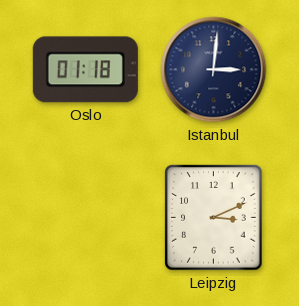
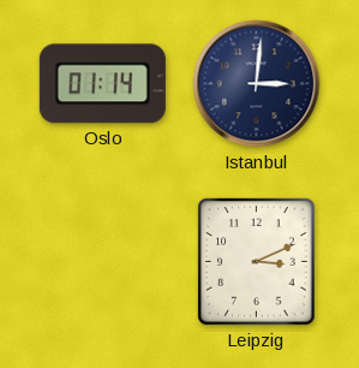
Oslo: 01:18 -> 01:14 (102, 84)
